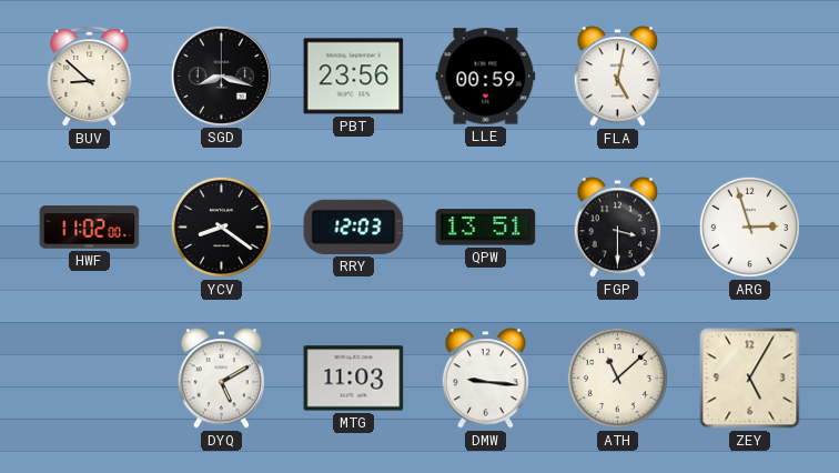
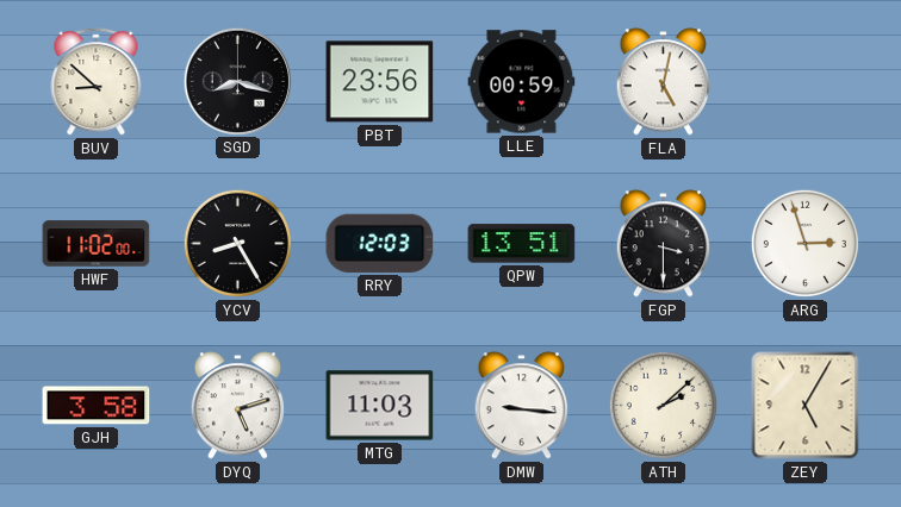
YCV: 8:21 -> 8:25 (237, 243)
GJH: none -> 3:58 (97, 406)
DYQ: 5:10 -> 5:12 (237, 406)
ATH: 11:08 -> 2:08 (663, 405)
